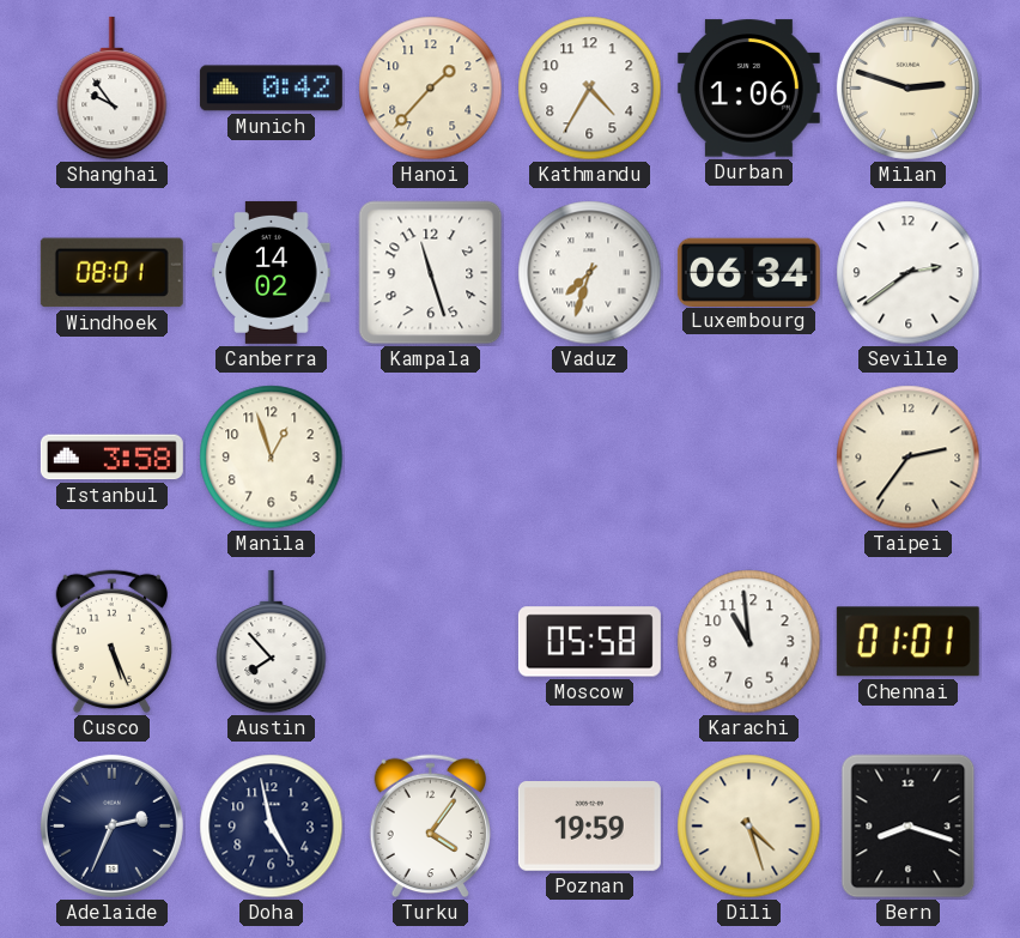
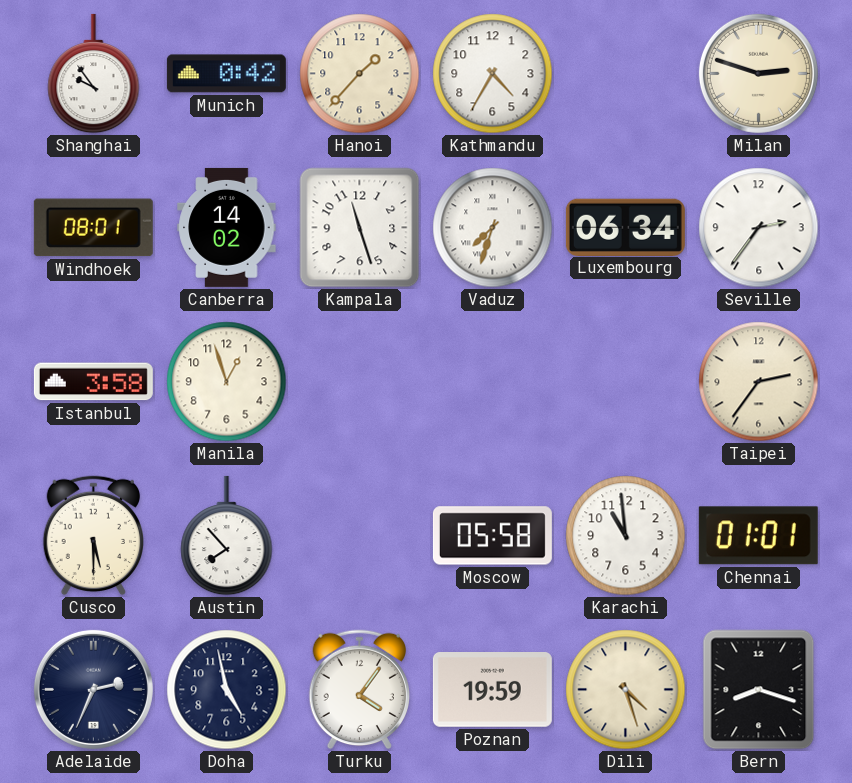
Durban: 1:06 -> none (748, 89)
Seville: 2:39 -> 2:36 (759, 228)
Cusco: 5:26 -> 5:30 (93, 536)
